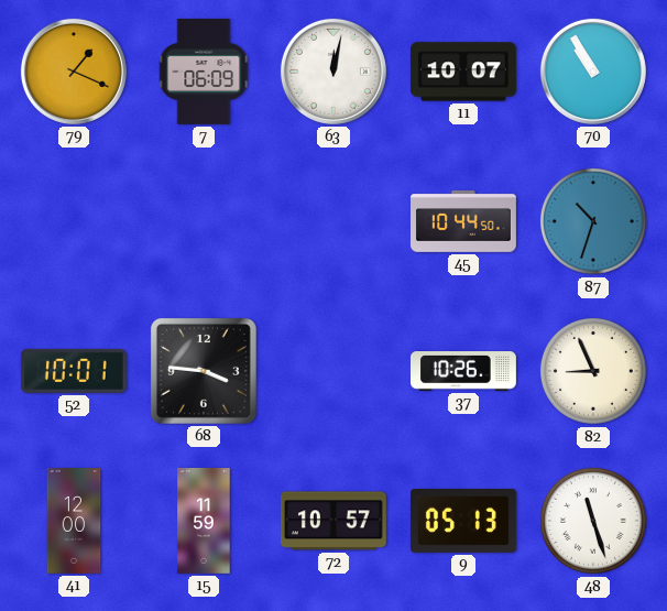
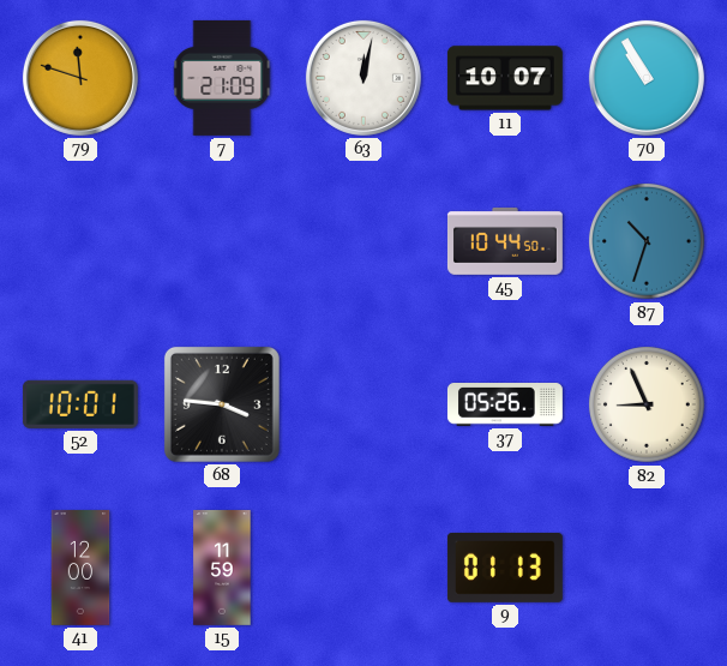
79: 1:19 -> 11:48 (80, 78)
7: 06:09 -> 21:09 (222, 78)
37: 10:26 -> 05:26 (505, 406)
72: 10:57 -> none (333, 521)
9: 05:13 -> 01:13 (505, 568)
48: 11:27 -> none (593, 521)
